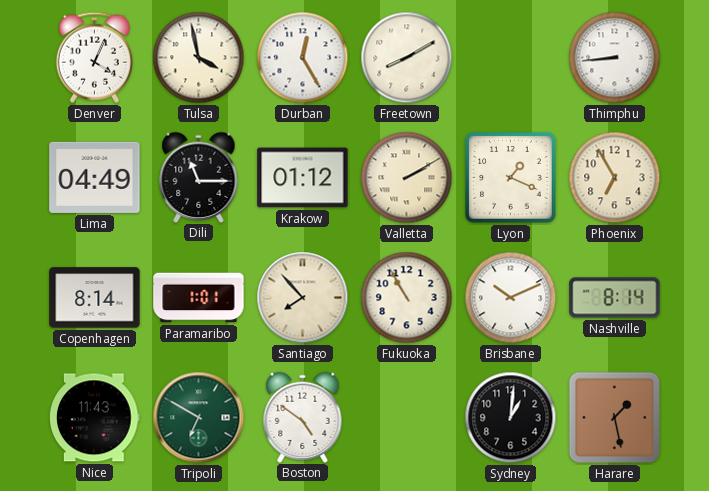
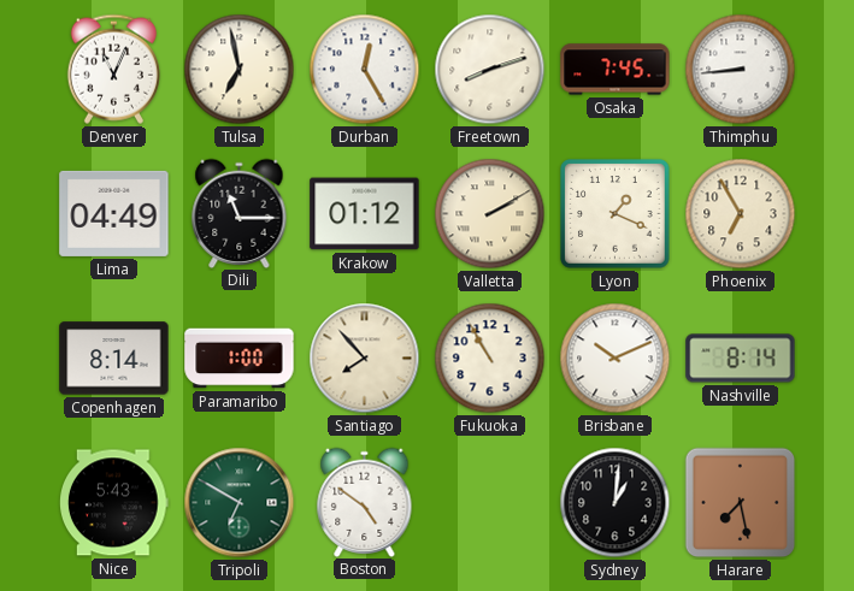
Denver: 4:04 -> 11:04 (113, 69)
Tulsa: 3:58 -> 6:58 (240, 70)
Freetown: 8:10 -> 8:12 (490, 70)
Osaka: none -> 7:45 (616, 70)
Paramaribo: 1:01 -> 1:00 (240, 359)
Nice: 11:43 -> 5:43 (114, 503)
Harare: 1:28 -> 7:28 (741, 503)
